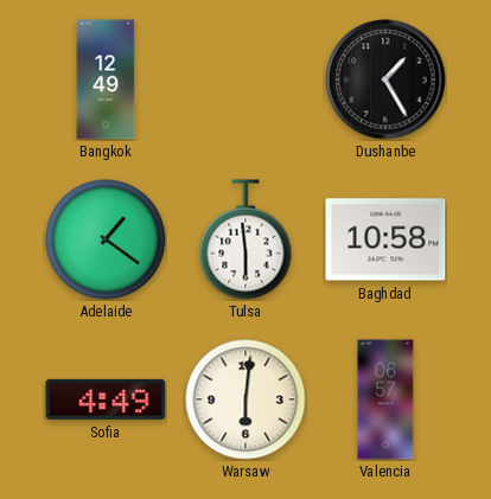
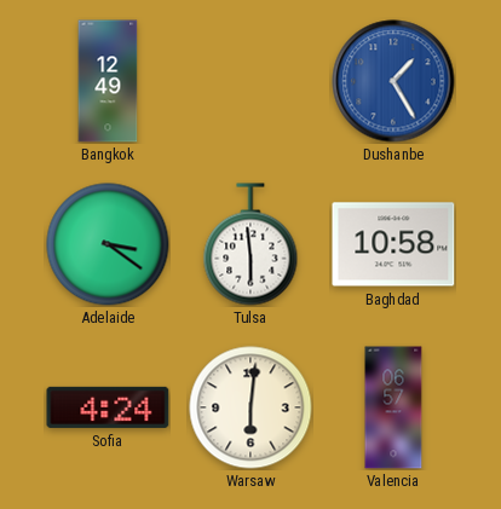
Dushanbe dial: black -> blue (393, 81)
Adelaide: 1:21 -> 3:21 (108, 244)
Sofia: 4:49 -> 4:24 (108, 407)
